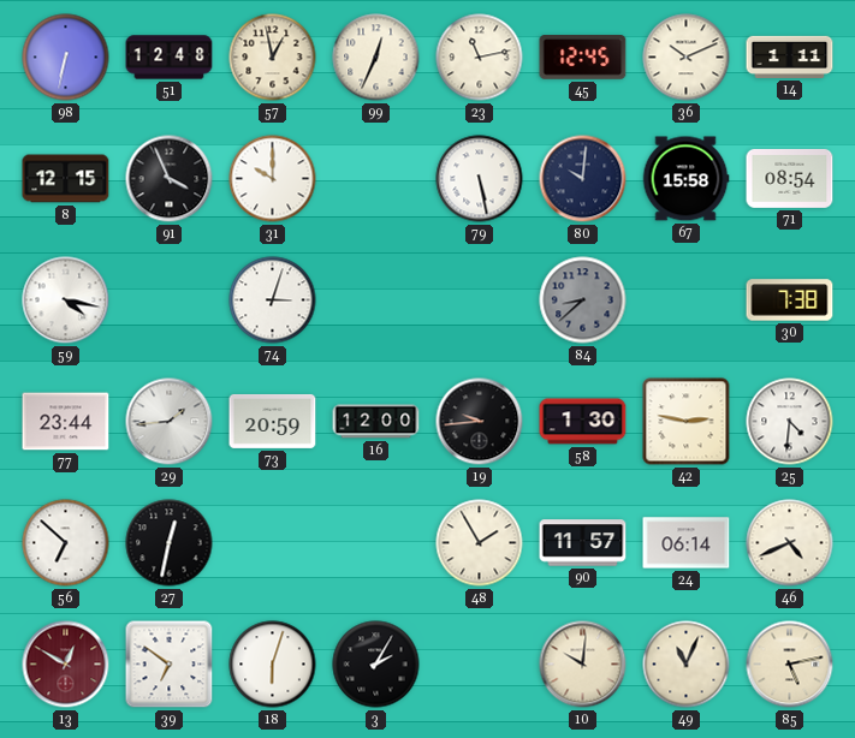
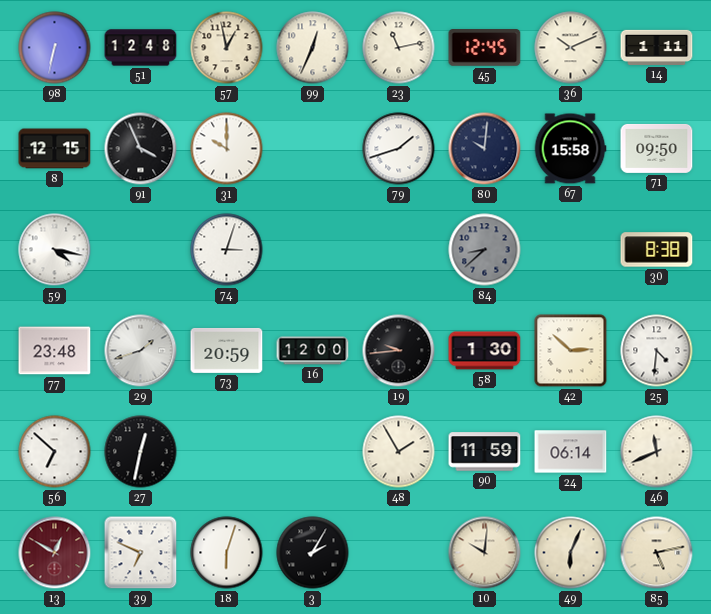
79: 5:28 -> 1:42 (399, 149)
71: 08:54 -> 09:50 (657, 148)
30: 7:38 -> 8:38 (657, 250)
77: 23:44 -> 23:48 (55, 351)
29: 1:44 -> 1:42 (141, 351)
42: 2:47 -> 2:52 (571, 351)
90: 11:57 -> 11:59 (485, 452)
46: 4:41 -> 11:41 (657, 452)
39: 6:51 -> 6:49 (141, 553)
49: 11:04 -> 6:04 (571, 553)
